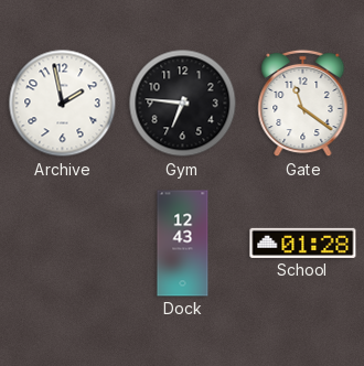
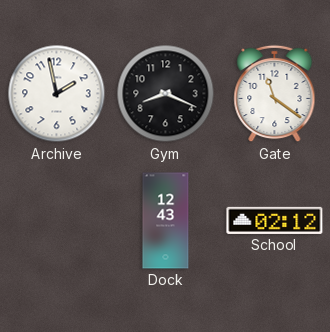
Gym: 6:46 -> 8:19 (166, 94)
School: 01:28 -> 02:12 (275, 220)
